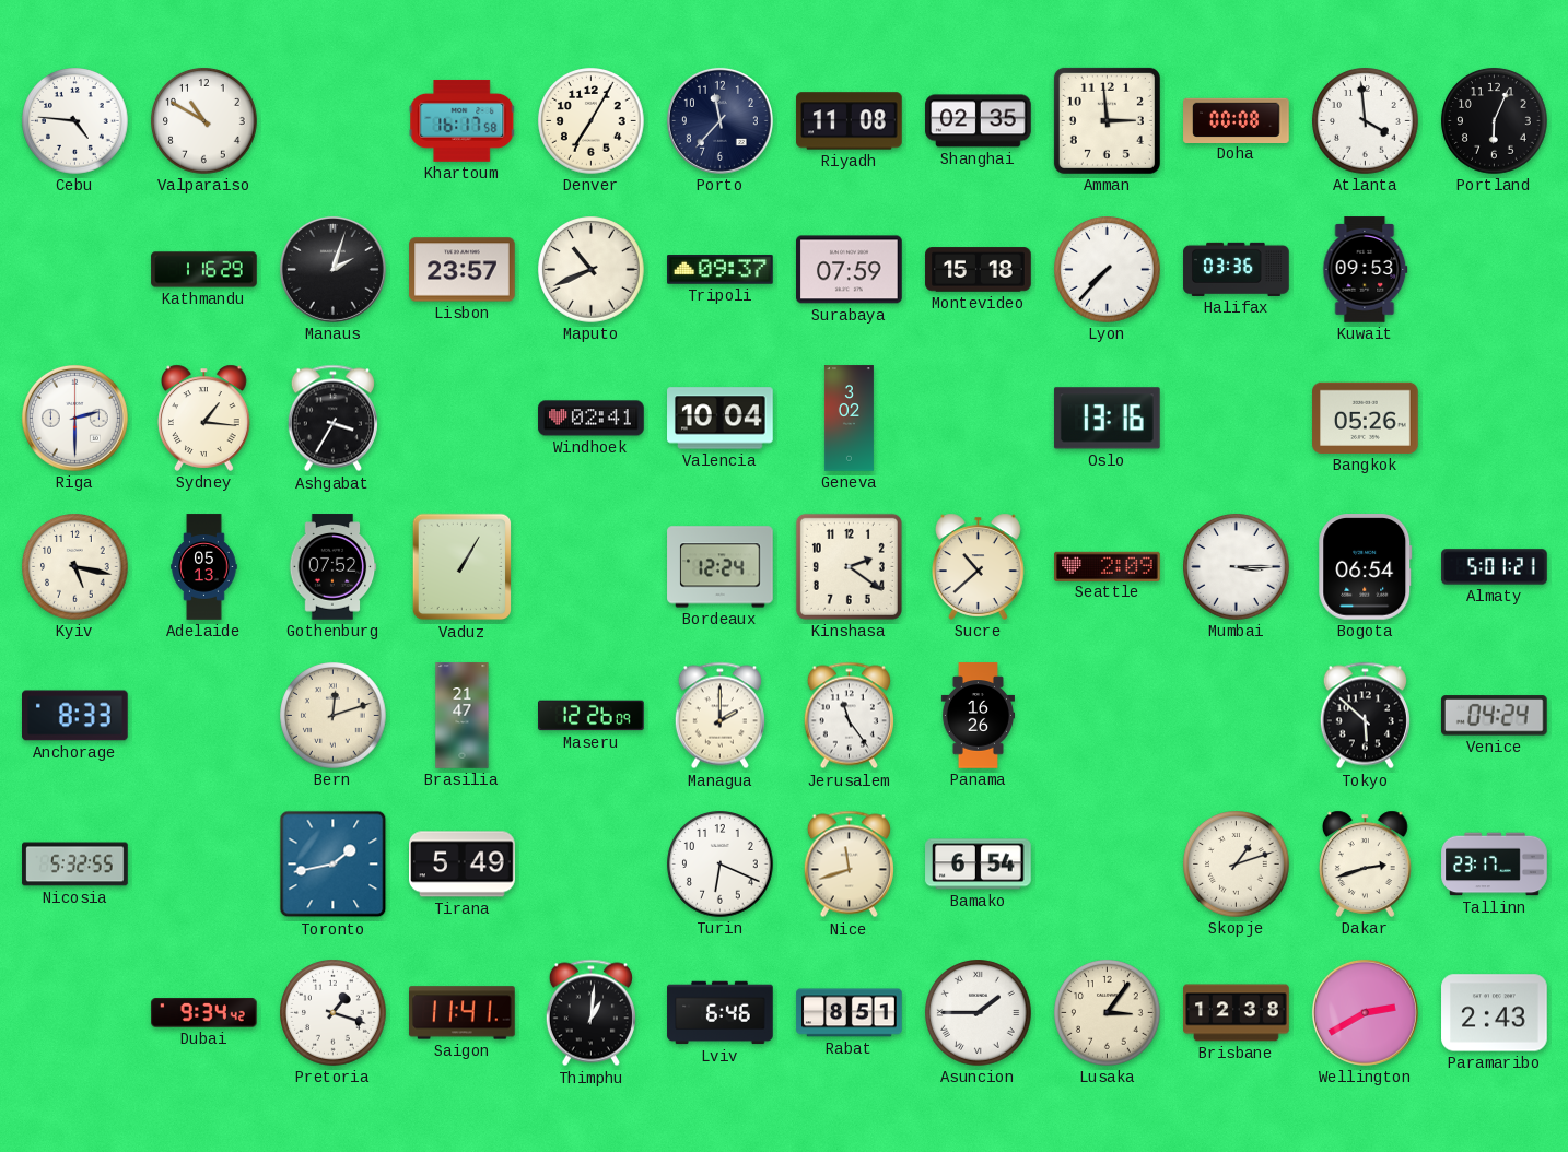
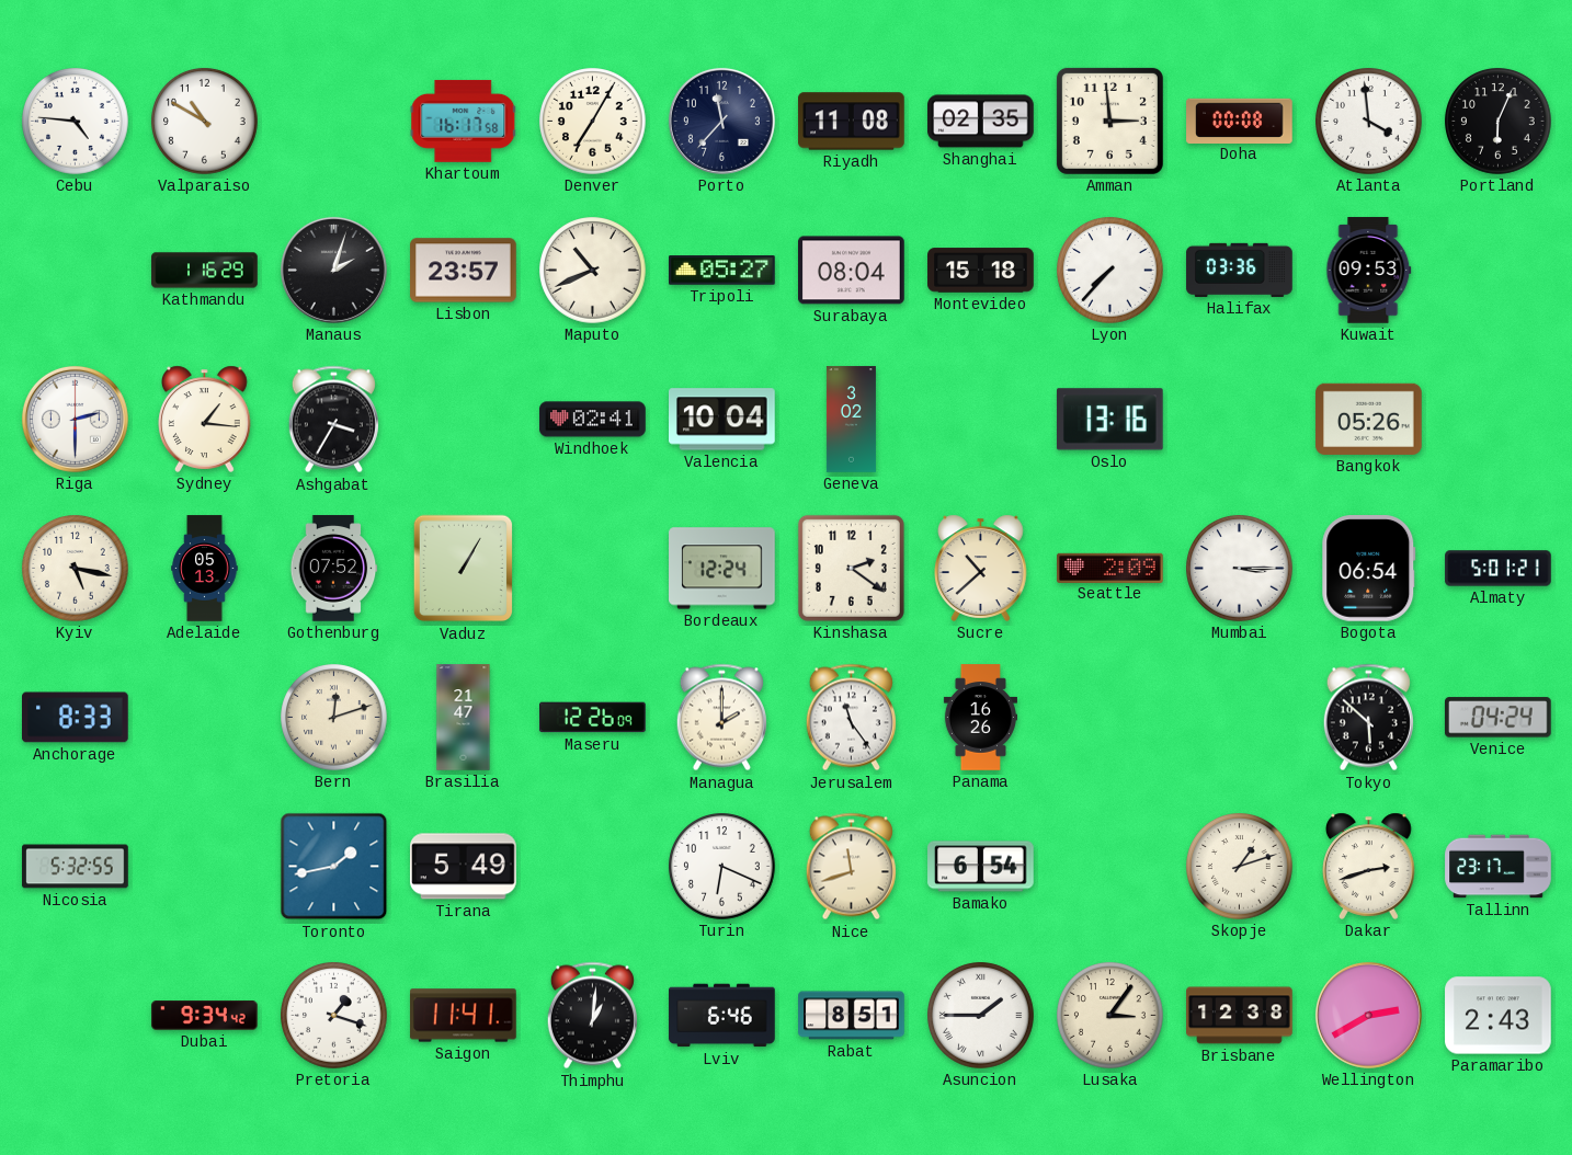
Tripoli: 09:37 -> 05:27 (722, 271)
Surabaya: 07:59 -> 08:04 (852, 271)
